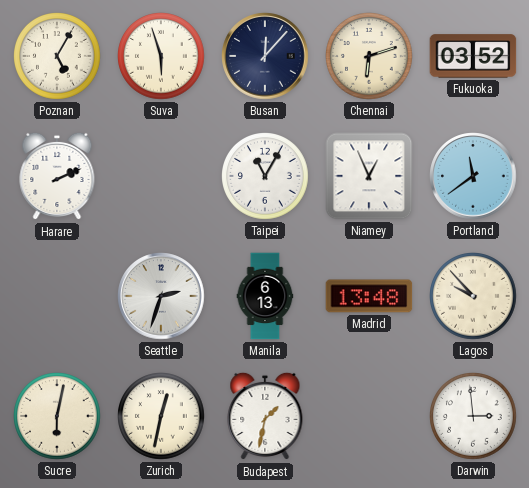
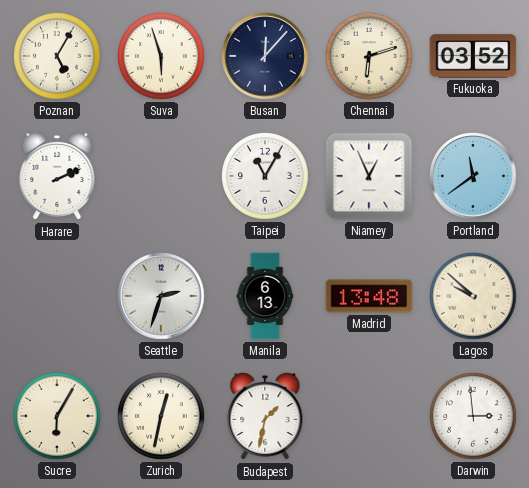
Lagos: 9:53 -> 9:52 (474, 297)
Sucre: 6:02 -> 6:05 (58, 417)
